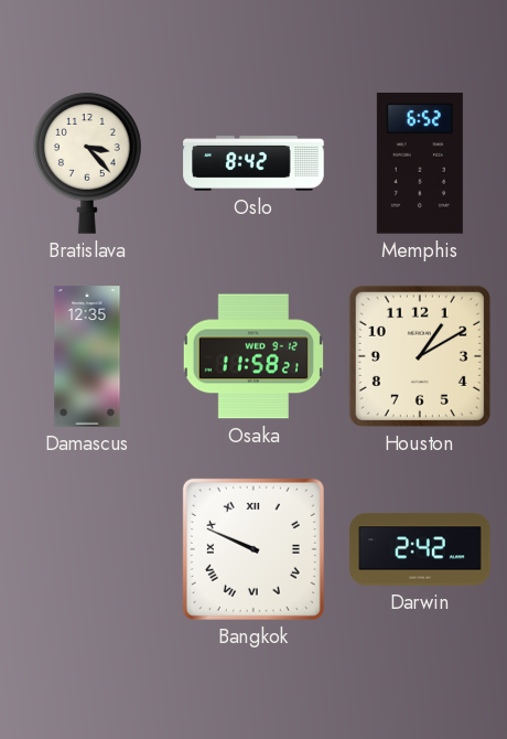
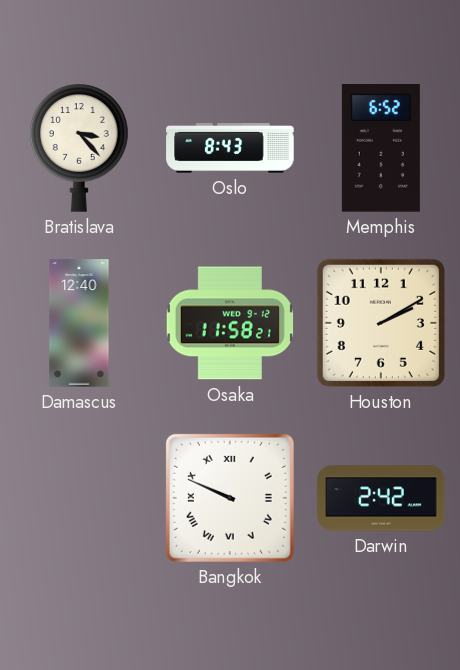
Oslo: 8:42 -> 8:43 (230, 148)
Damascus: 12:35 -> 12:40 (79, 323)
Houston: 1:10 -> 2:10 (381, 323)
